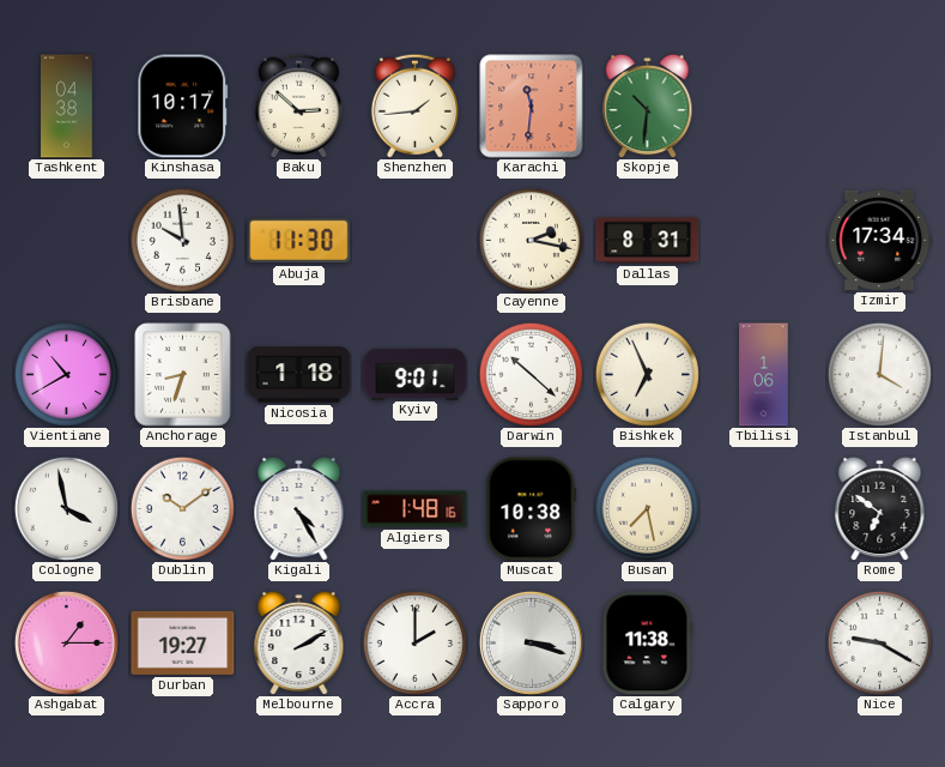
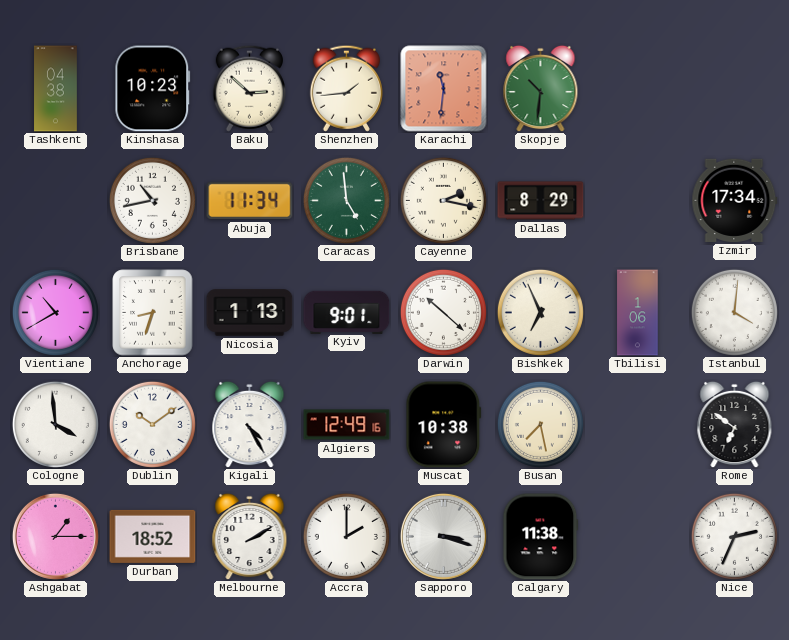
Kinshasa: 10:17 -> 10:23 (153, 89)
Brisbane: 9:59 -> 10:43 (152, 200)
Abuja: 11:30 -> 11:34 (250, 201)
Caracas: none -> 4:59 (346, 200)
Dallas: 8:31 -> 8:29 (541, 201)
Nicosia: 1:18 -> 1:13 (250, 313)
Cologne: 3:58 -> 3:59 (55, 424)
Algiers: 1:48 -> 12:49 (347, 425)
Durban: 19:27 -> 18:52 (153, 536)
Nice: 9:20 -> 2:34 (734, 536)
